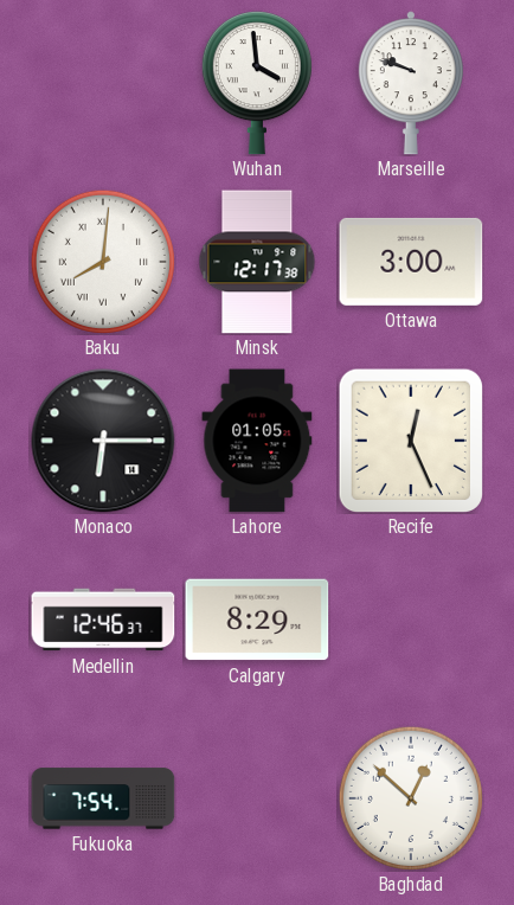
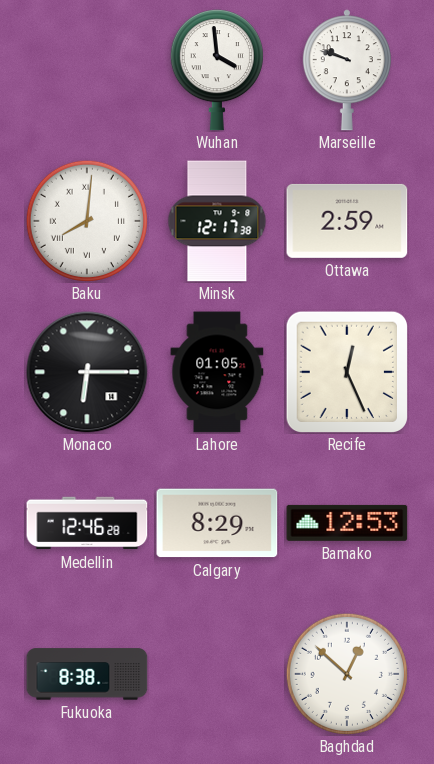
Ottawa: 3:00 -> 2:59 (347, 221)
Medellin: 12:46:37 -> 12:46:28 (87, 523)
Bamako: none -> 12:53 (347, 523)
Fukuoka: 7:54 -> 8:38 (87, 674)
